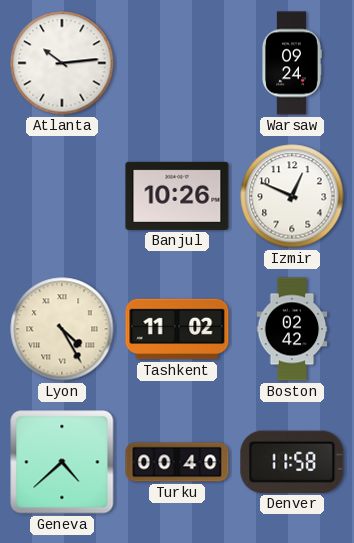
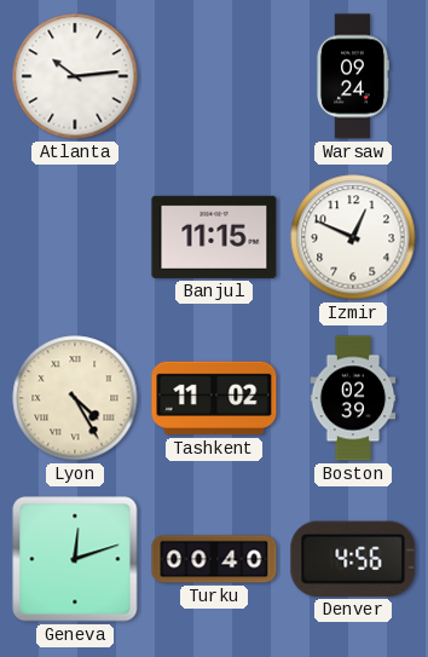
Banjul: 10:26 -> 11:15 (214, 237)
Boston: 02:42 -> 02:39 (353, 398)
Geneva: 4:38 -> 12:12 (75, 559)
Denver: 11:58 -> 4:56 (353, 559)
